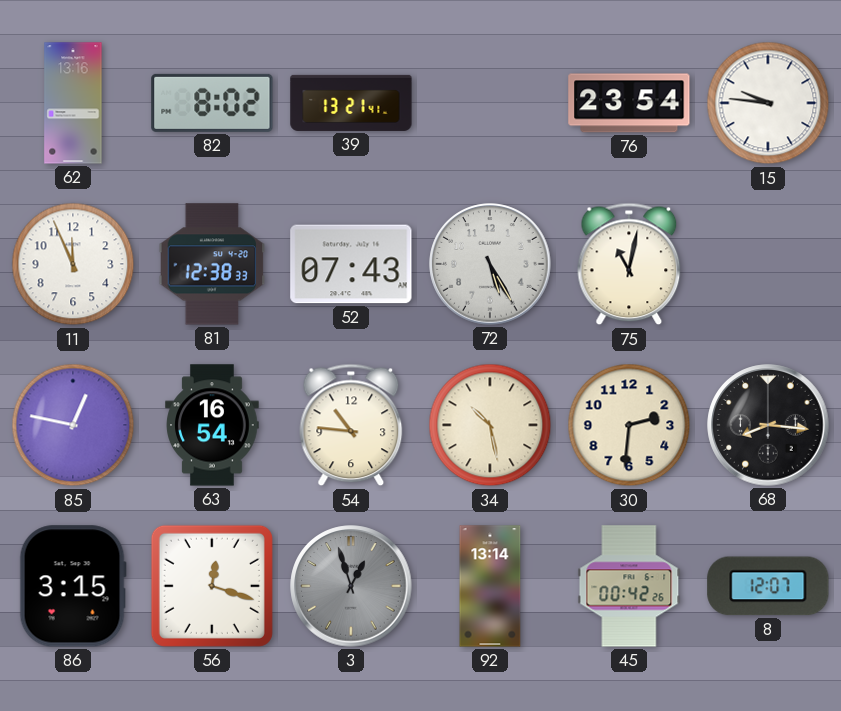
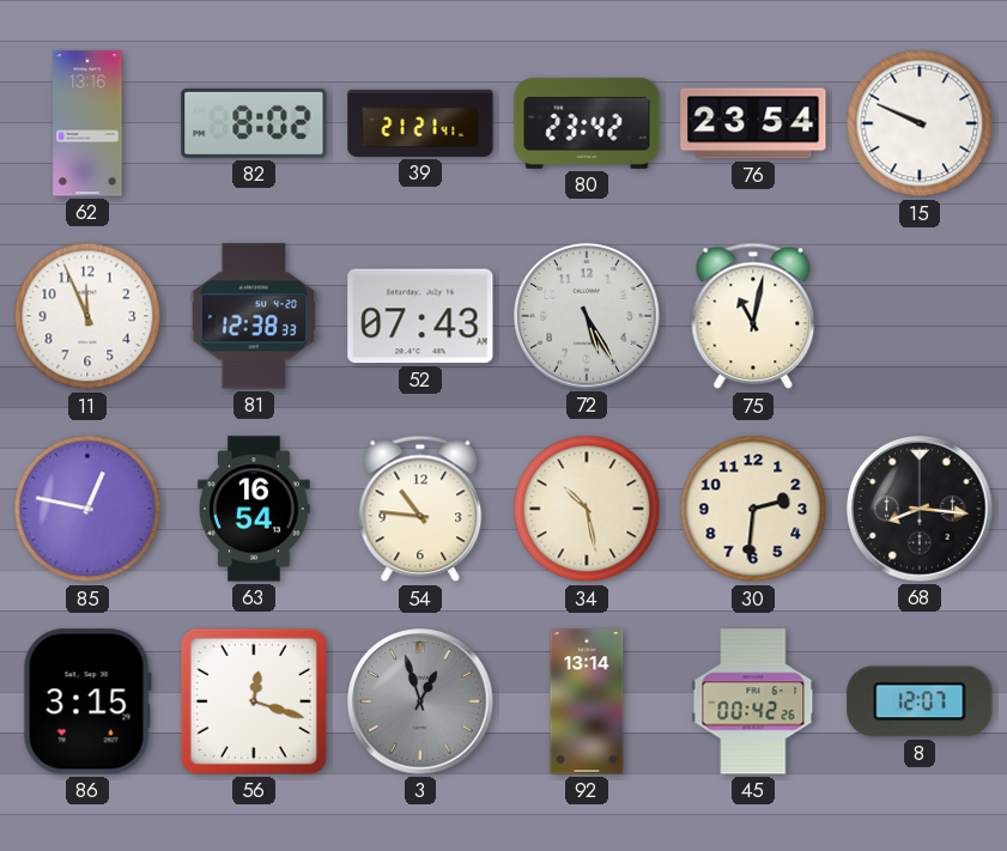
39: 13:21 -> 21:21 (420, 123)
80: none -> 23:42 (587, 123)
15: 9:46 -> 9:49 (920, 123)
